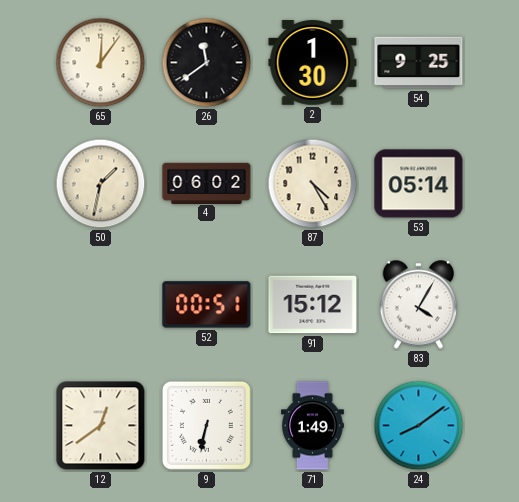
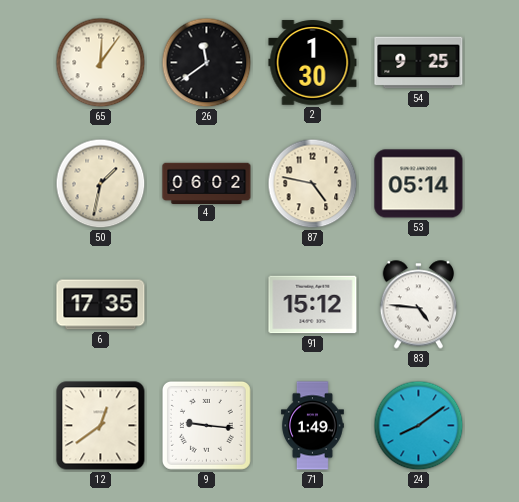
87: 4:25 -> 4:47 (313, 184)
6: none -> 17:35 (101, 305)
52: 00:51 -> none (207, 305)
83: 4:05 -> 4:46 (418, 305)
9: 6:32 -> 9:16 (206, 425)
